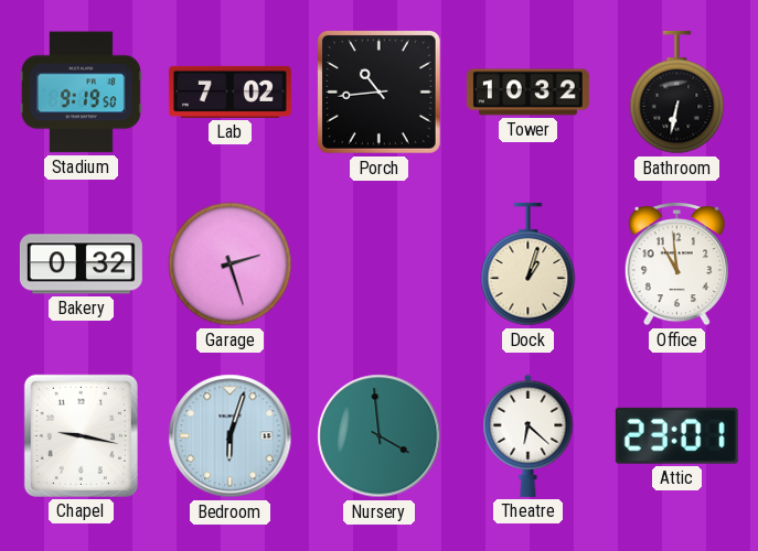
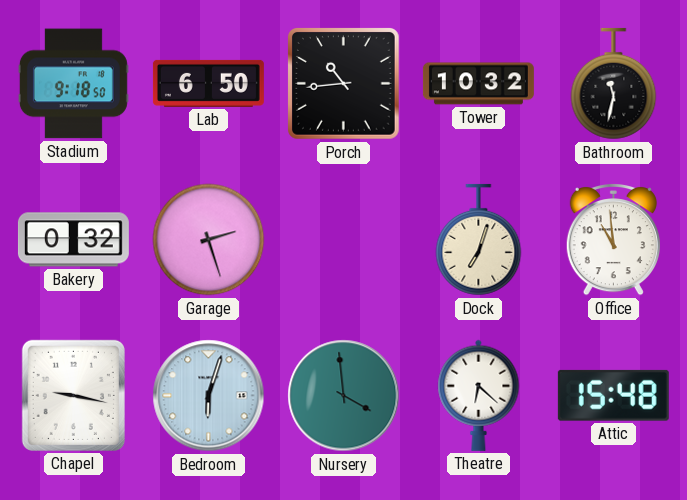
Stadium: 9:19 -> 9:18 (73, 84)
Lab: 7:02 -> 6:50 (208, 83)
Bathroom: 6:32 -> 11:32 (614, 84)
Dock: 1:03 -> 7:03 (479, 240)
Attic: 23:01 -> 15:48 (613, 395)
